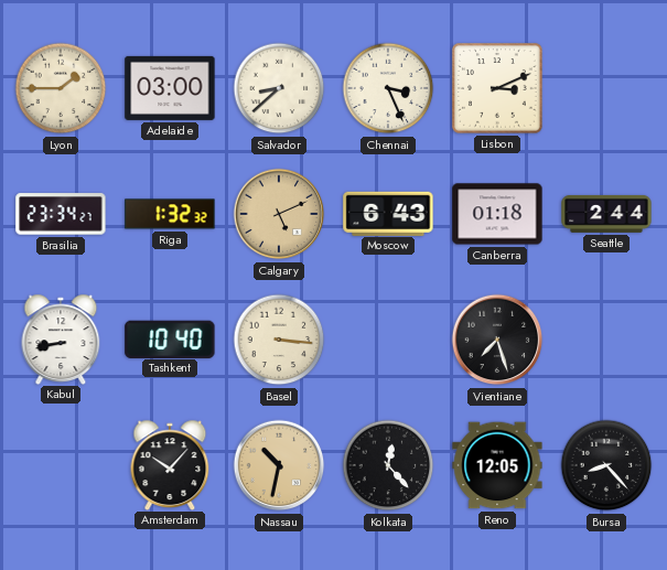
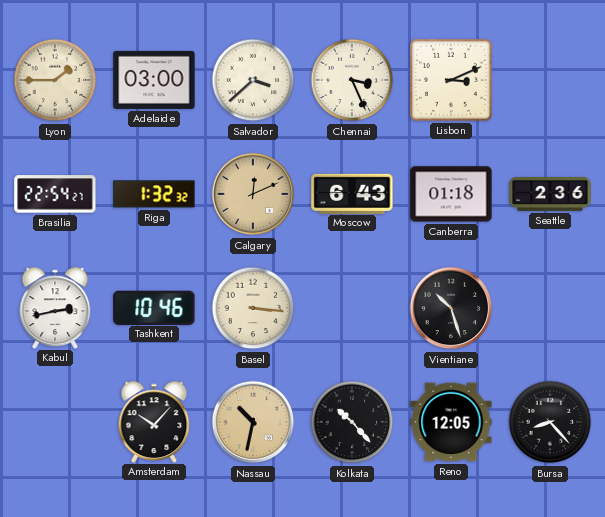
Salvador: 8:38 -> 3:38 (253, 80)
Brasilia: 23:34 -> 22:54 (55, 194)
Calgary: 5:11 -> 12:11 (253, 194)
Seattle: 2:44 -> 2:36 (550, 194)
Kabul: 8:43 -> 2:43 (55, 307)
Tashkent: 10:40 -> 10:46 (154, 307)
Vientiane: 7:27 -> 10:27 (451, 308)
Kolkata: 12:23 -> 10:23 (352, 422)
